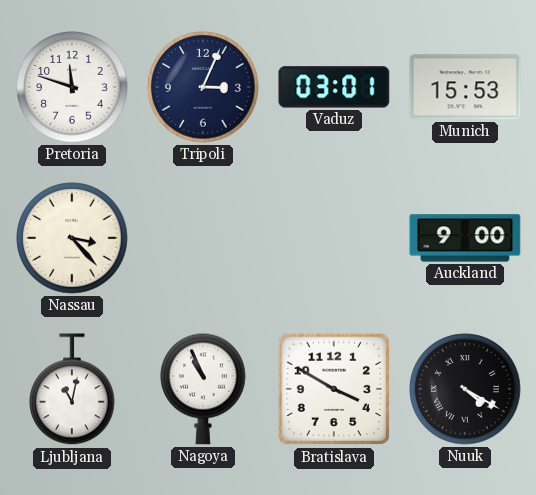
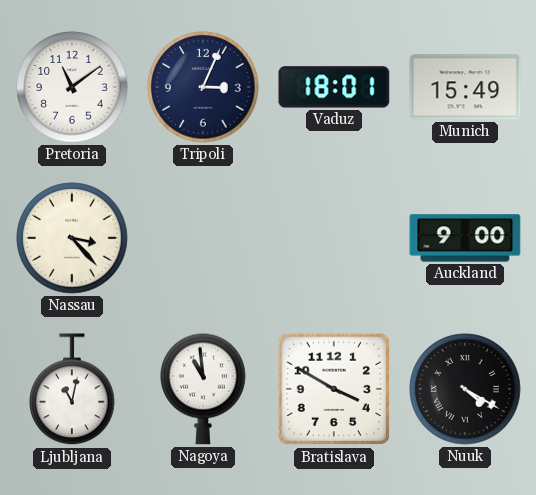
Pretoria: 11:48 -> 11:09 (72, 87)
Vaduz: 03:01 -> 18:01 (334, 87)
Munich: 15:53 -> 15:49 (465, 87)
Nagoya: 10:56 -> 10:59 (204, 389)
